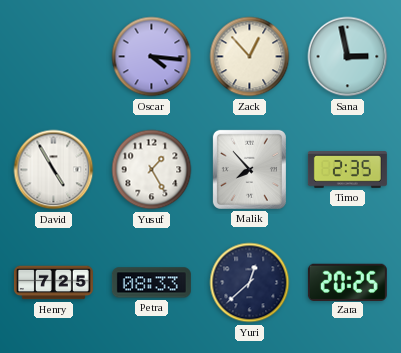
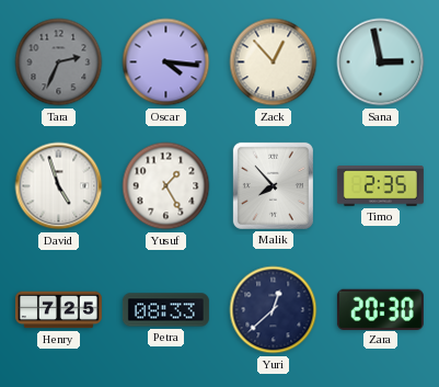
Tara: none -> 2:34 (59, 62)
David: 4:55 -> 4:57 (59, 186)
Zara: 20:25 -> 20:30 (380, 309)
